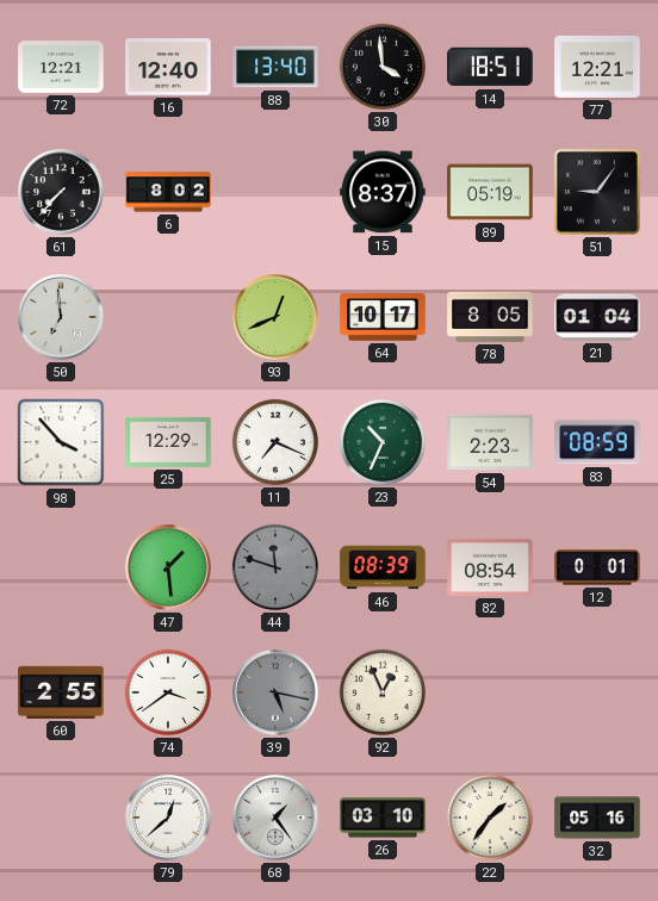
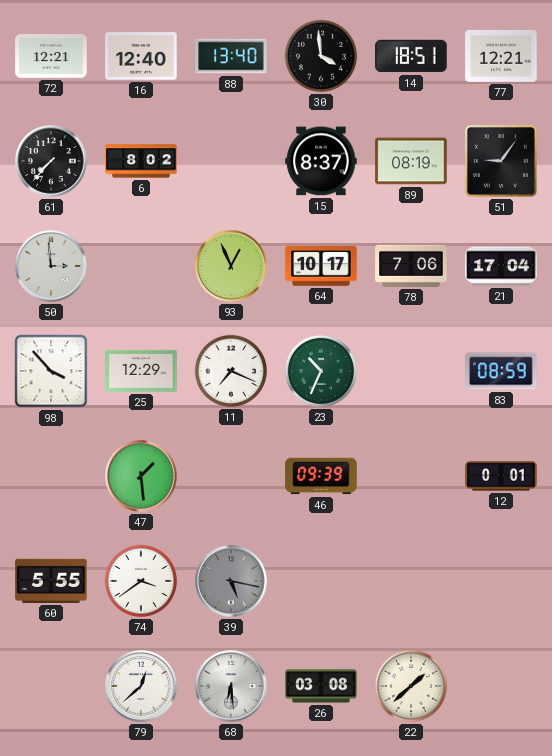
89: 05:19 -> 08:19 (411, 161)
50: 6:59 -> 2:59 (51, 266)
93: 12:41 -> 12:56 (231, 266)
78: 8:05 -> 7:06 (411, 266)
21: 01:04 -> 17:04 (501, 266)
54: 2:23 -> none (490, 442)
44: 11:48 -> none (275, 567)
46: 08:39 -> 09:39 (321, 476)
82: 08:54 -> none (490, 567)
60: 2:55 -> 5:55 (51, 581)
92: 12:56 -> none (383, 692)
68: 1:24 -> 6:29 (231, 686)
26: 03:10 -> 03:08 (321, 686)
22: 1:36 -> 1:38 (411, 686)
32: 05:16 -> none (597, 818)
